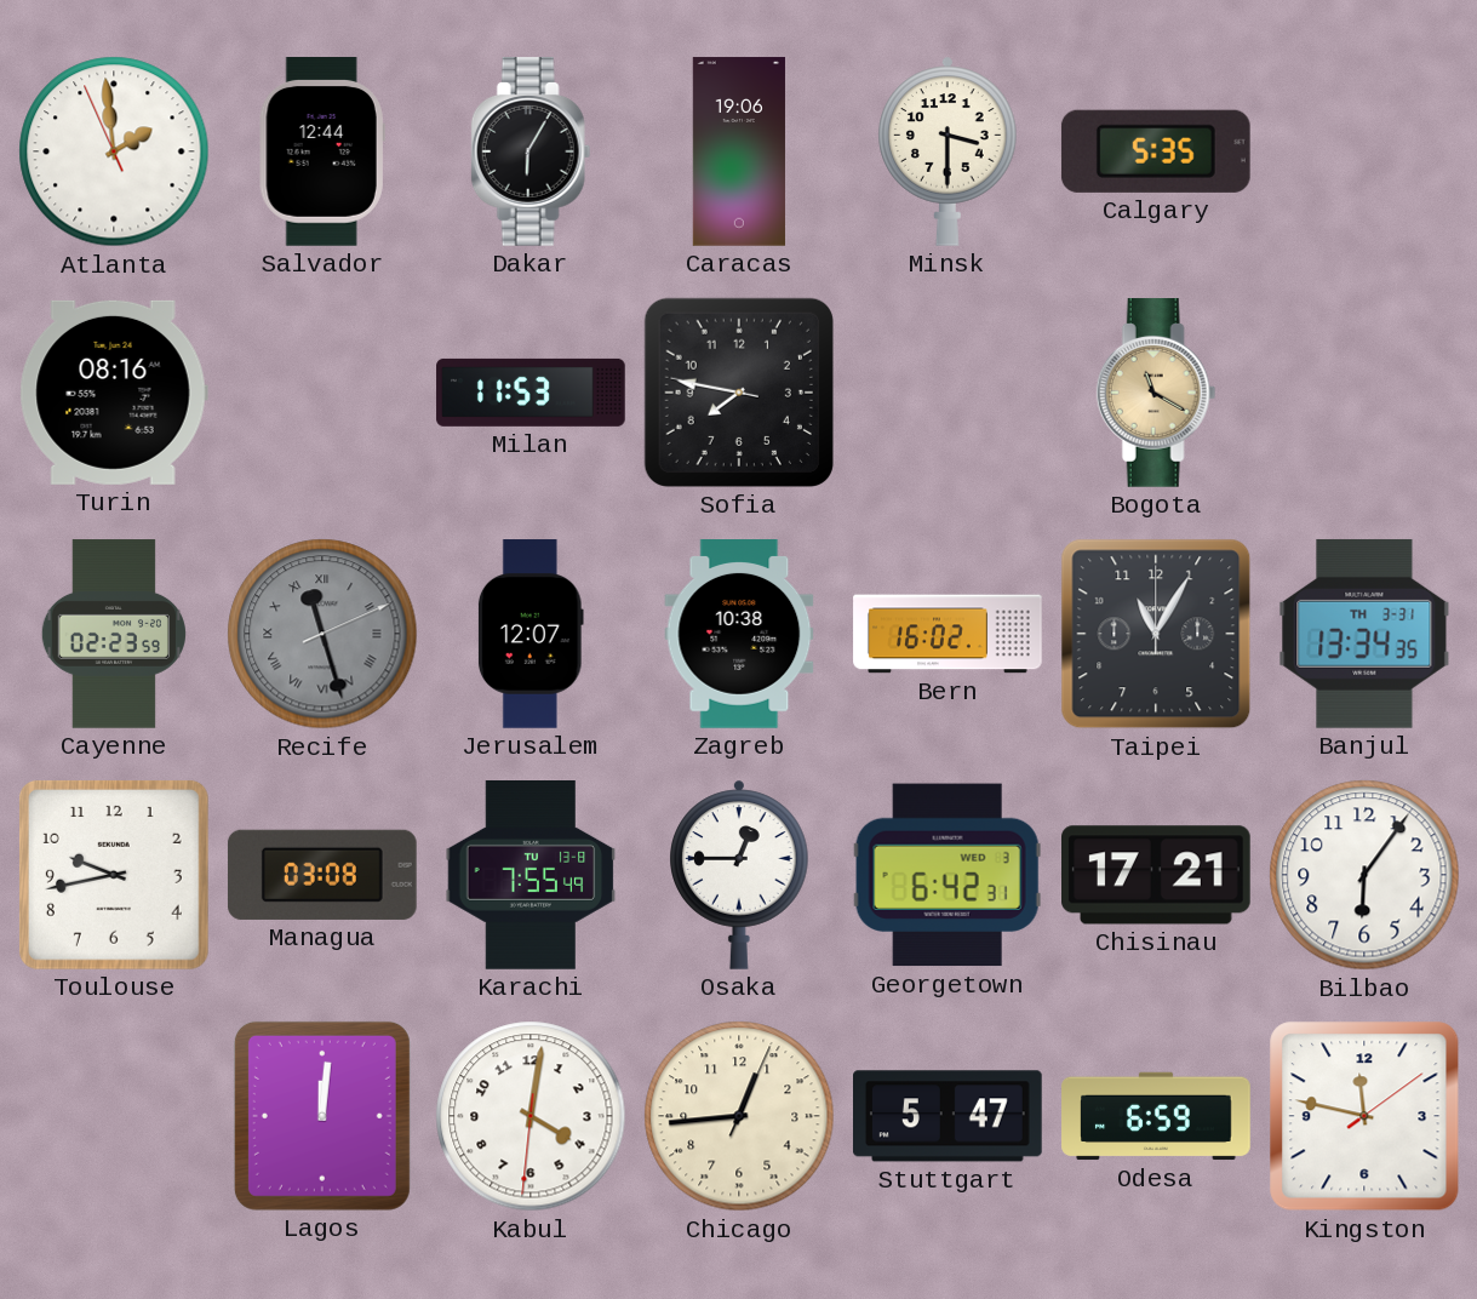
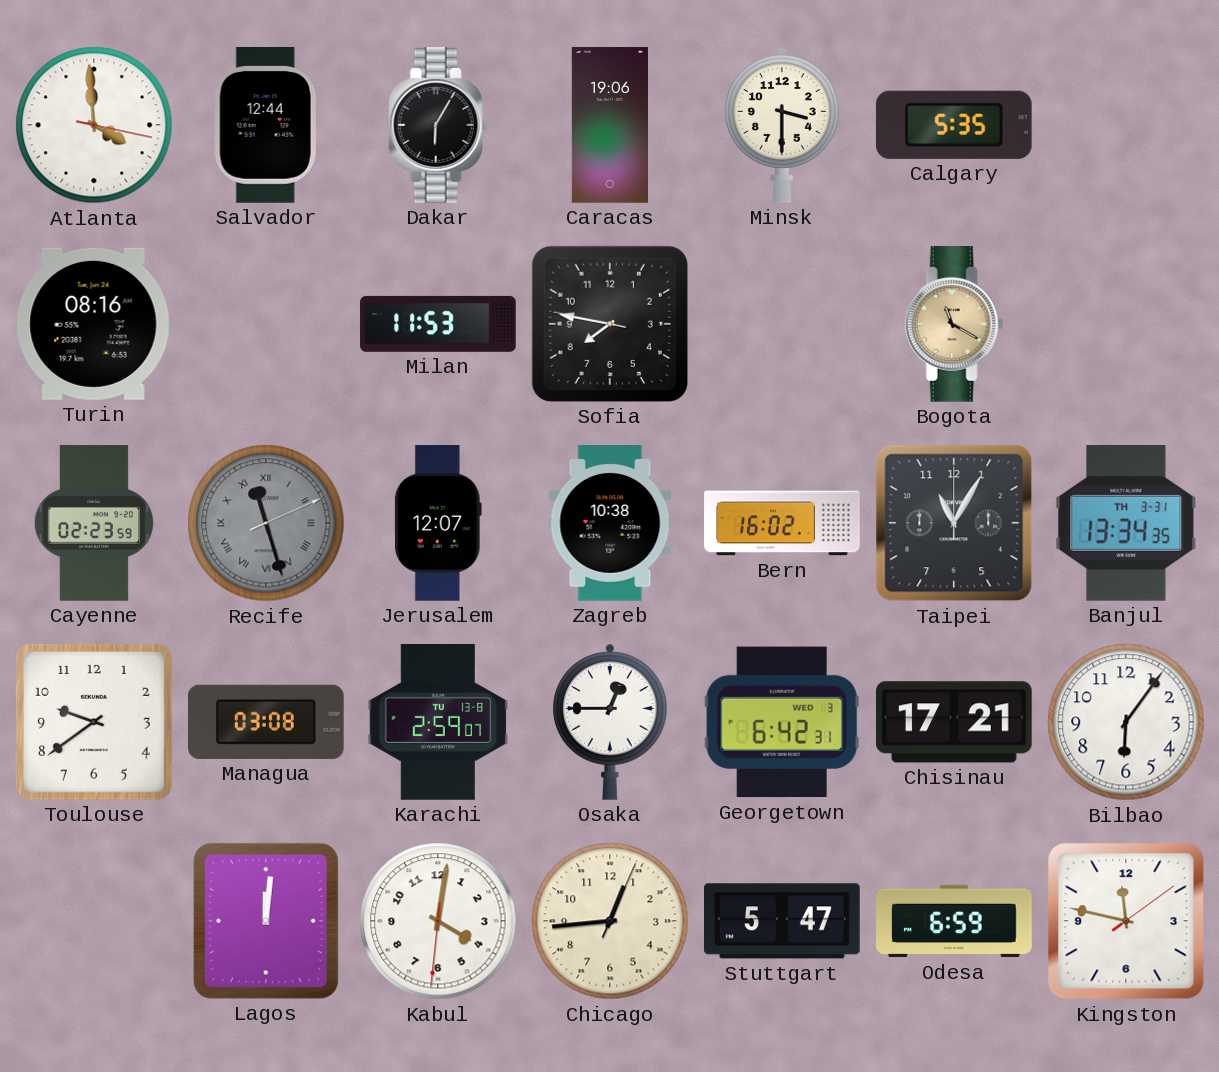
Atlanta: 1:58 -> 3:59 (94, 125)
Toulouse: 9:43 -> 9:39 (94, 722)
Karachi: 7:55 -> 2:59 (438, 723)
